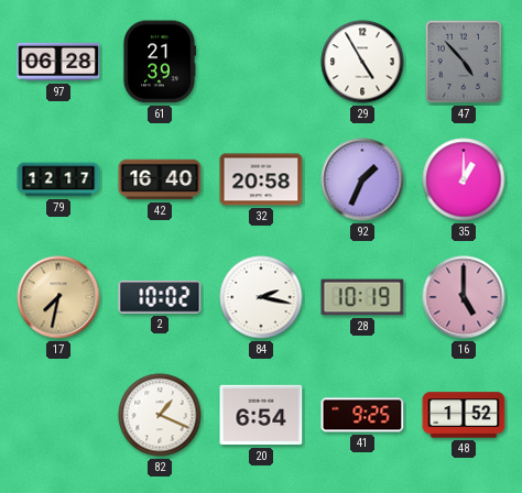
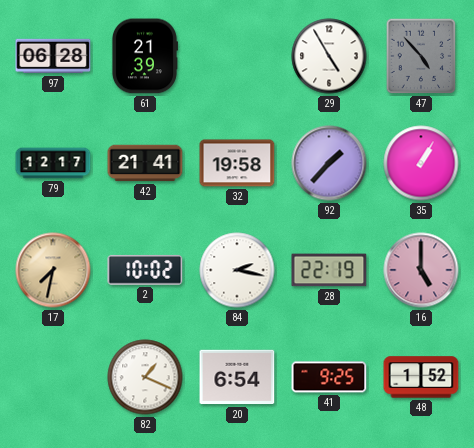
42: 16:40 -> 21:41 (145, 163)
32: 20:58 -> 19:58 (237, 163)
92: 1:34 -> 1:37 (329, 163)
35: 1:00 -> 1:05 (421, 163)
28: 10:19 -> 22:19 (329, 270)
